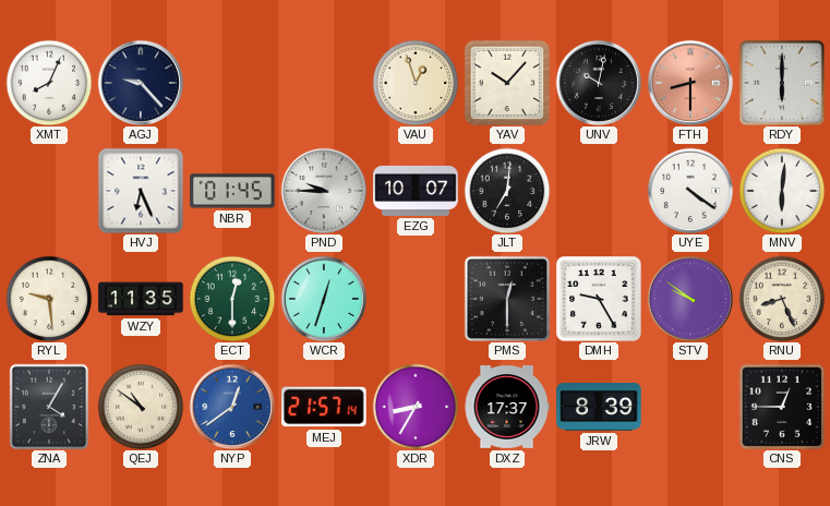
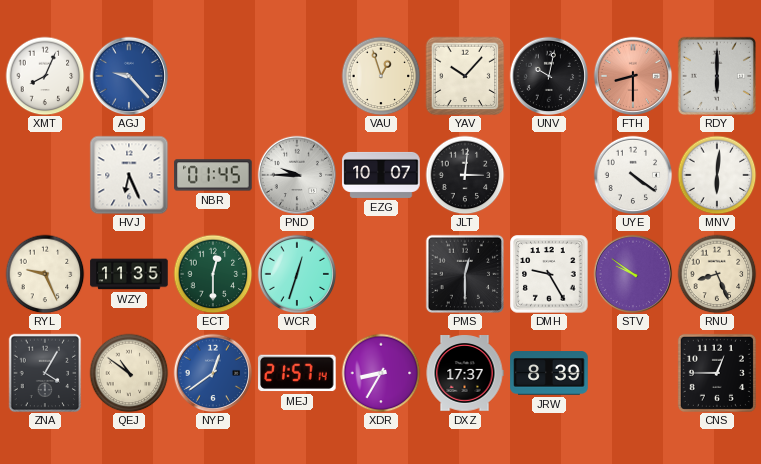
AGJ dial: navy -> blue (129, 76)
JLT: 7:01 -> 3:01 (465, 175)
RYL: 9:29 -> 9:26 (45, 274)
